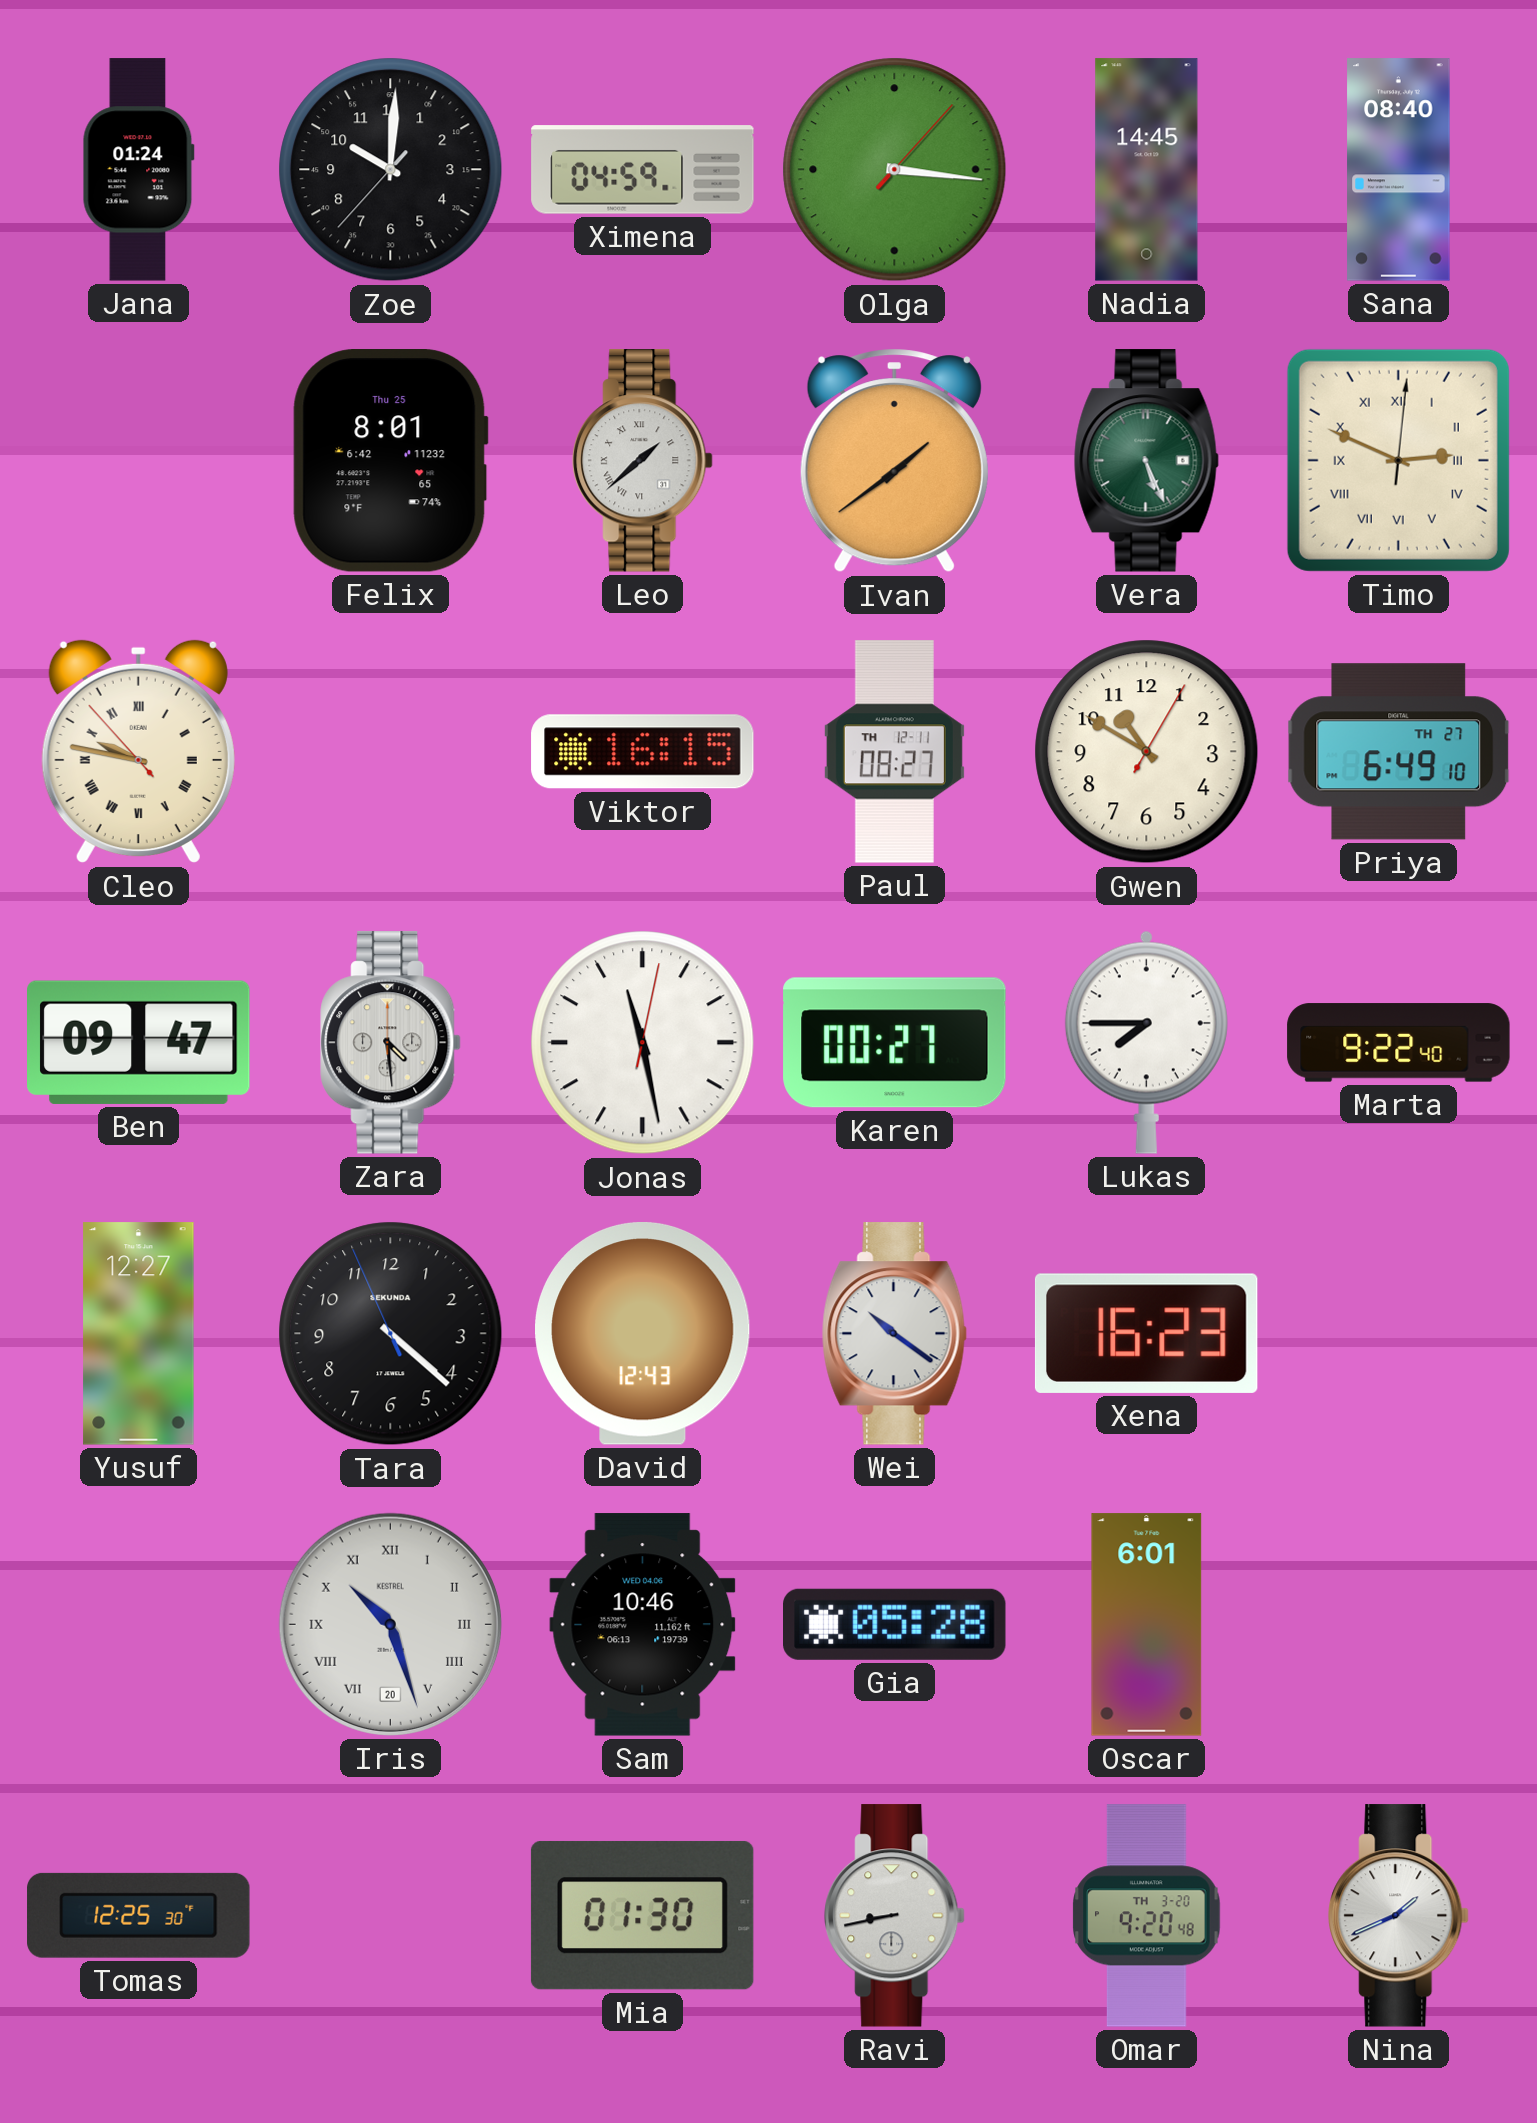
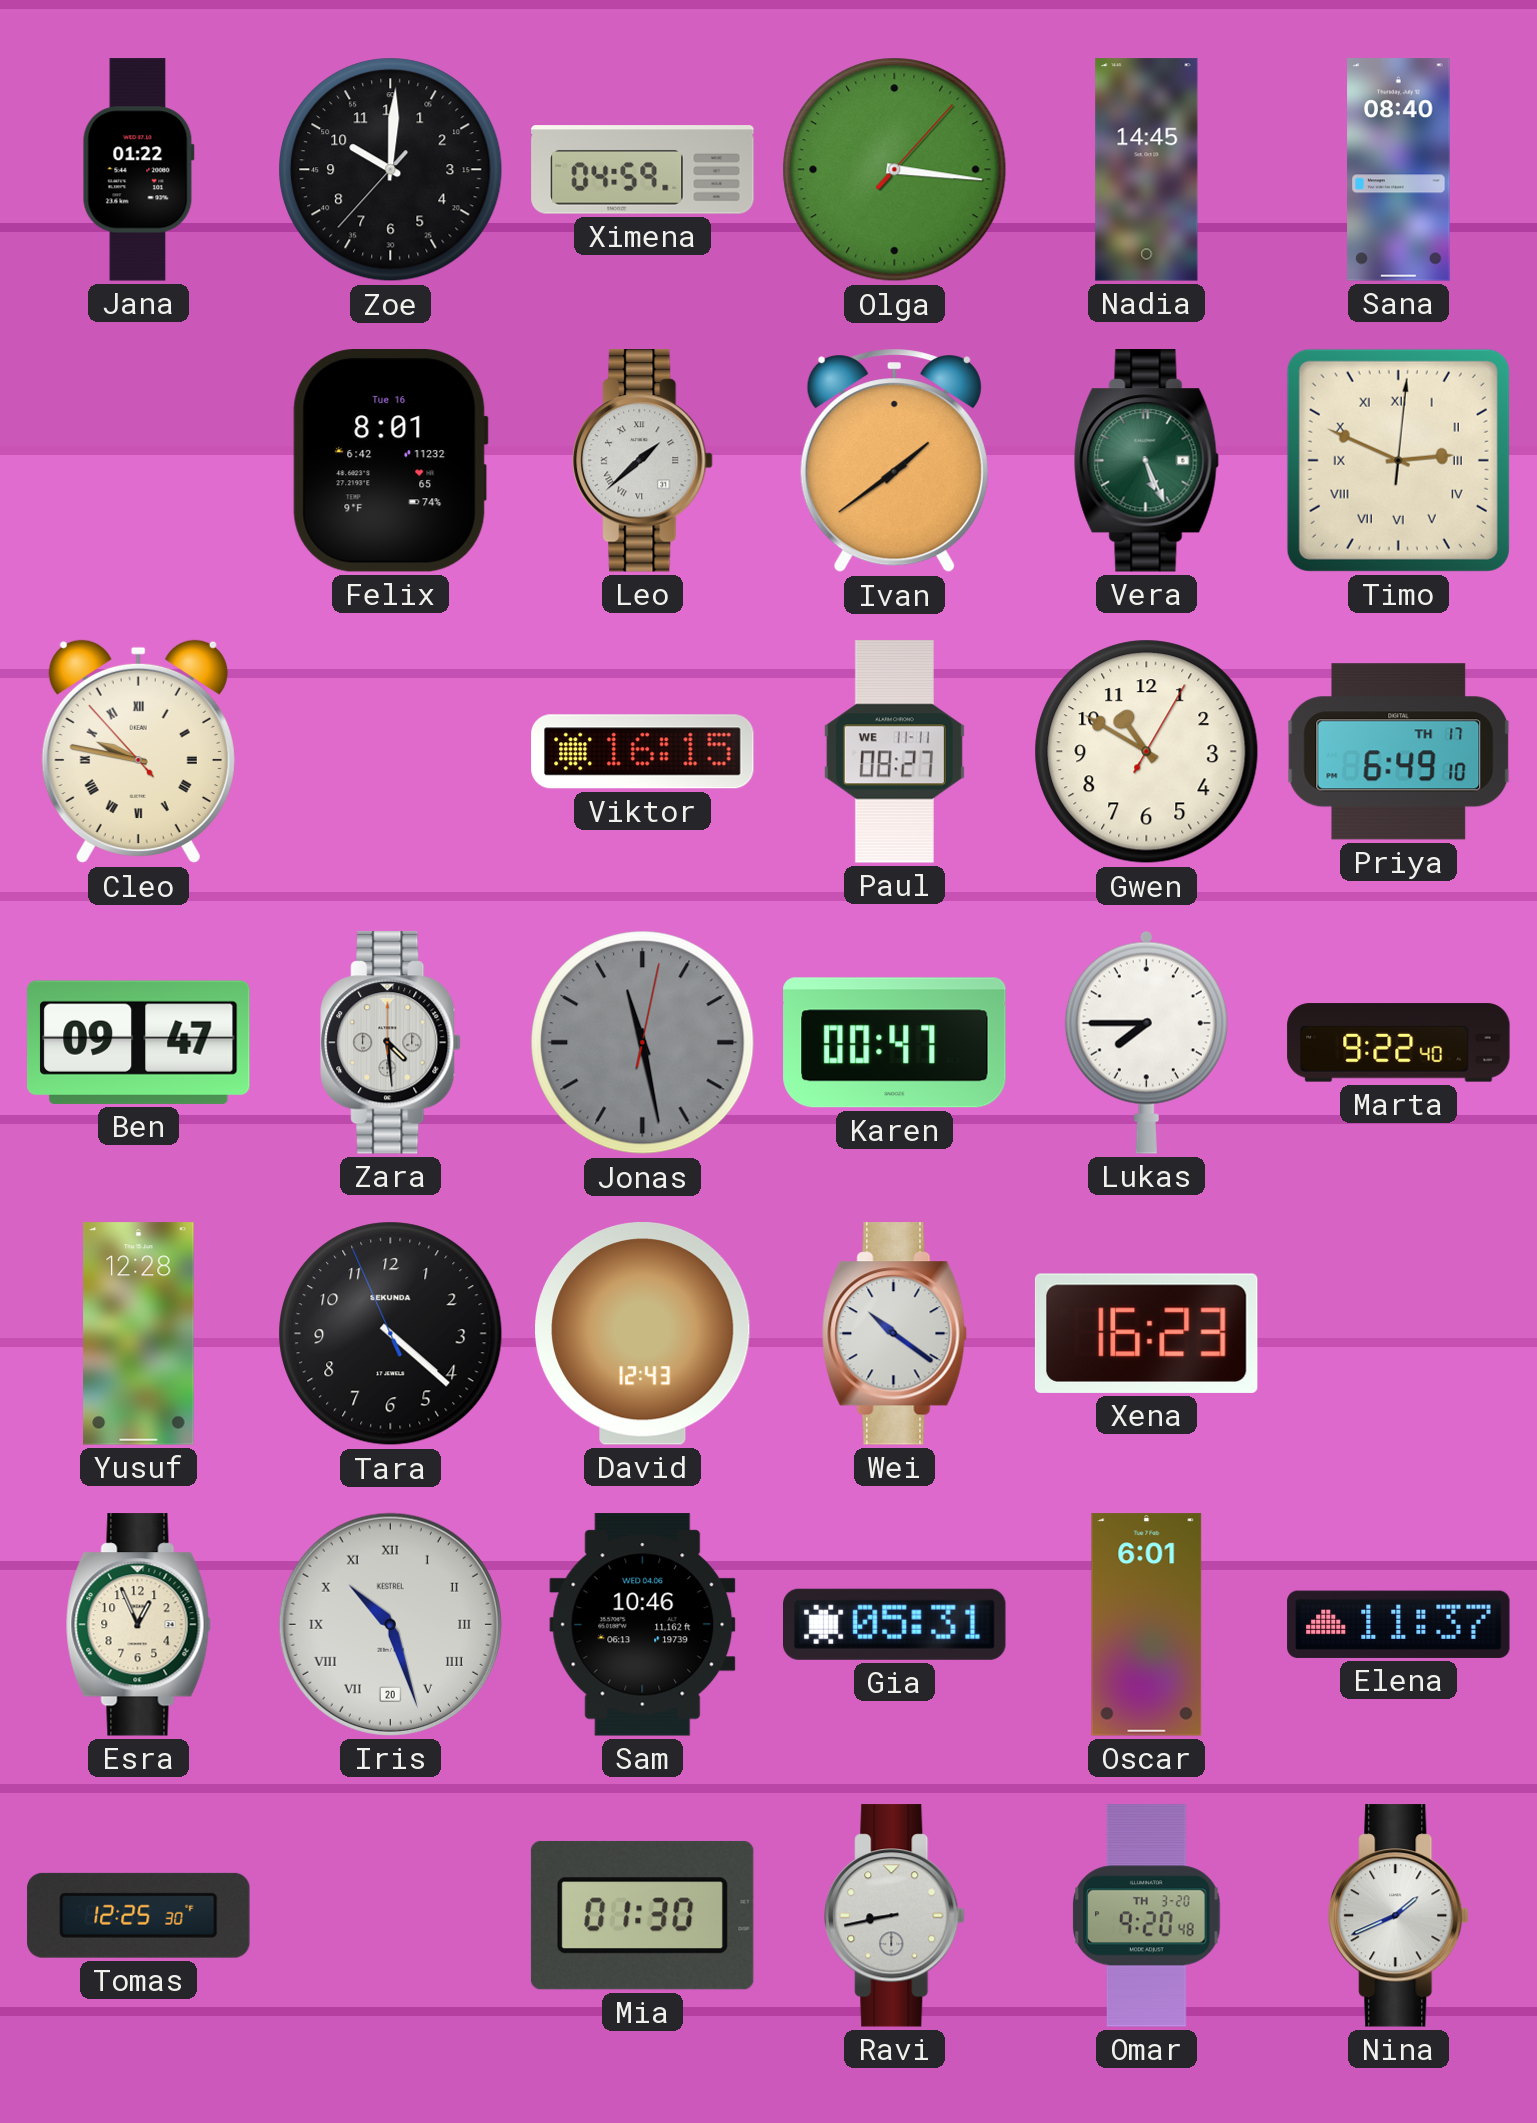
Jana: 01:24 -> 01:22 (138, 170)
Felix date: Thu 25 -> Tue 16 (390, 461)
Paul date: TH 12-11 -> WE 11-11 (894, 752)
Priya date: TH 27 -> TH 17 (1399, 752)
Jonas dial: white -> grey (643, 1043)
Karen: 00:27 -> 00:47 (895, 1043)
Yusuf: 12:27 -> 12:28 (139, 1334)
Esra: none -> 12:56 (138, 1625)
Gia: 05:28 -> 05:31 (895, 1624)
Elena: none -> 11:37 (1399, 1624)
